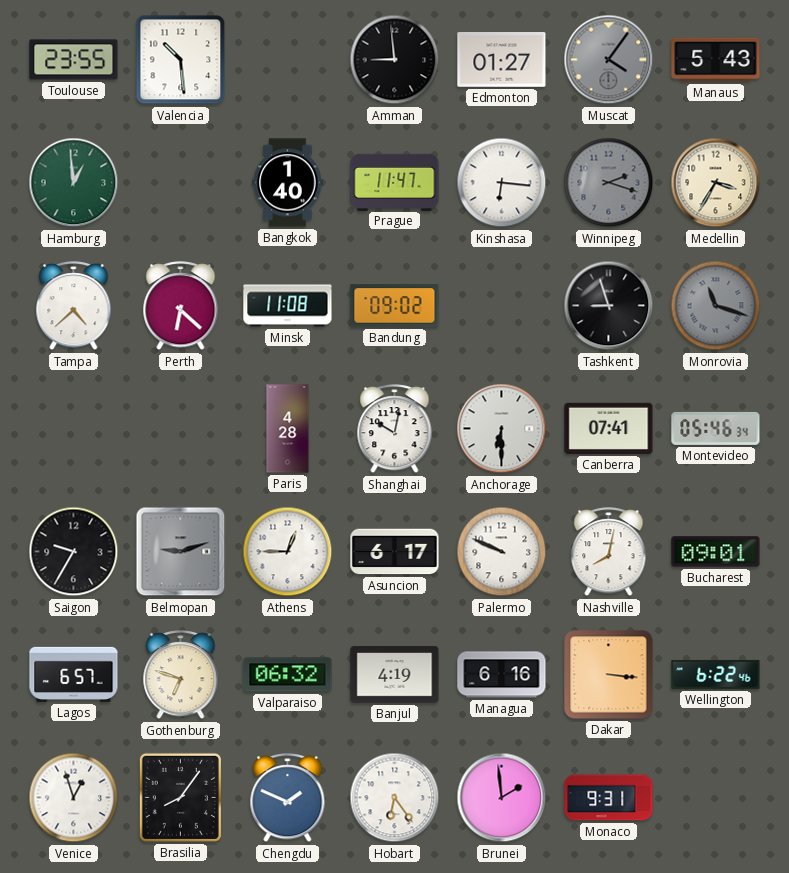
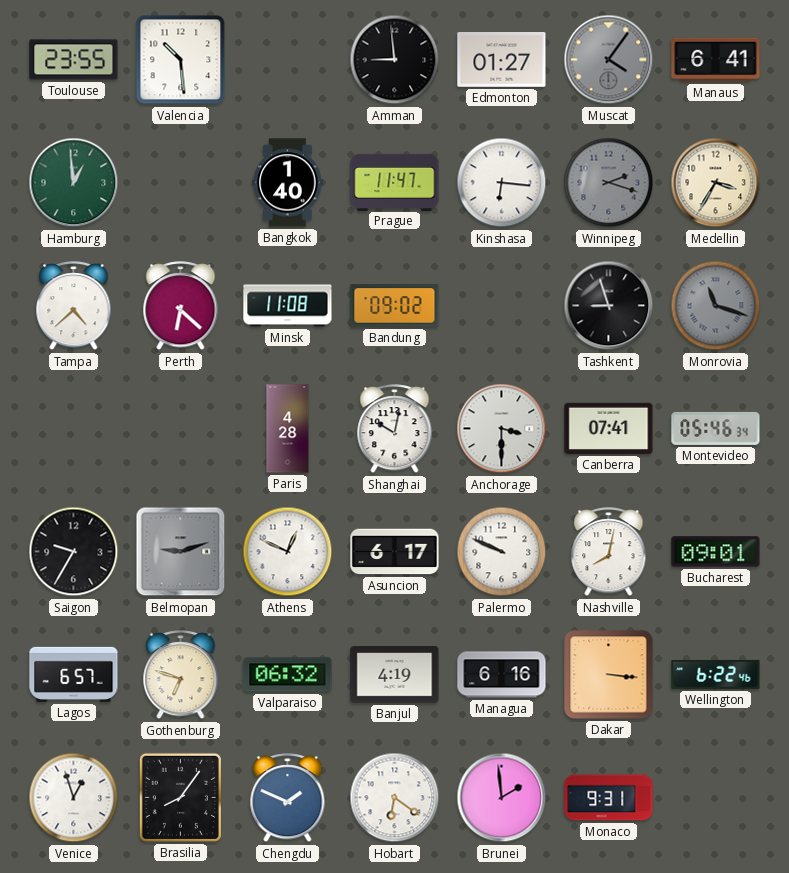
Manaus: 5:43 -> 6:41 (716, 60)
Anchorage: 6:30 -> 3:30 (502, 429)
Athens: 12:45 -> 12:49 (288, 552)
Hobart: 6:24 -> 6:21 (395, 798)
